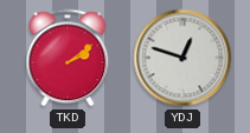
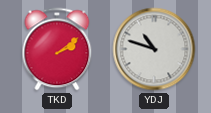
YDJ: 12:48 -> 10:48 (154, 49)
